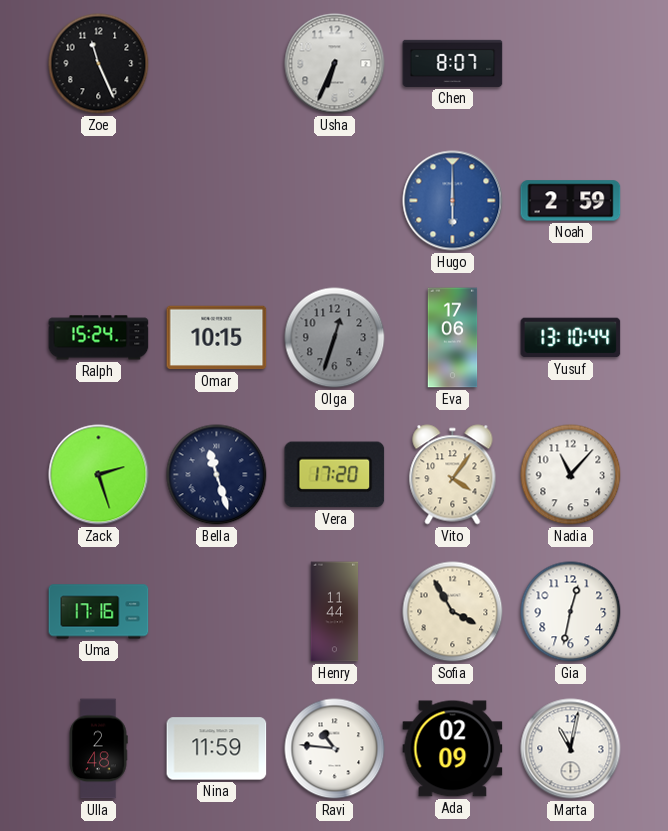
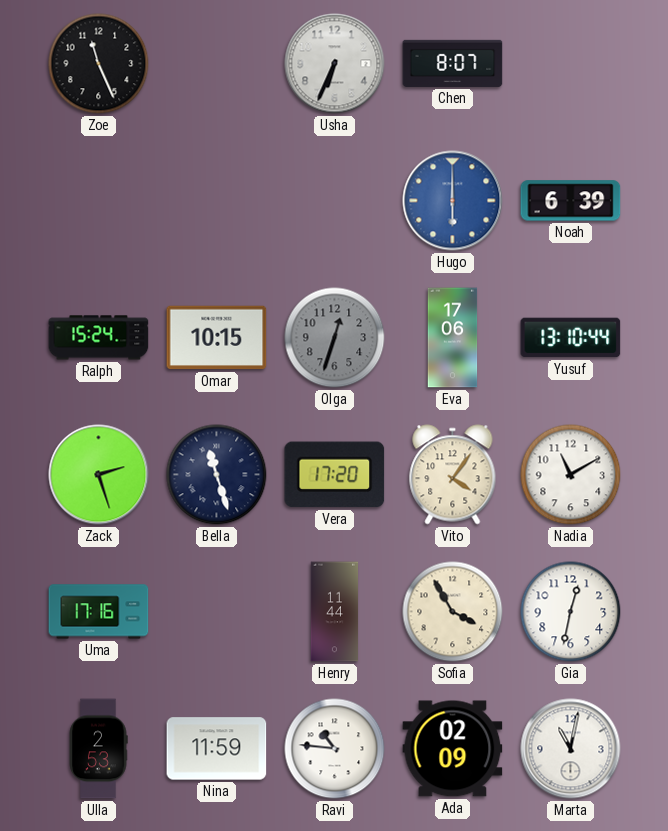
Noah: 2:59 -> 6:39 (571, 201)
Nadia: 11:07 -> 11:10 (571, 475)
Ulla: 2:48 -> 2:53 (98, 749)
